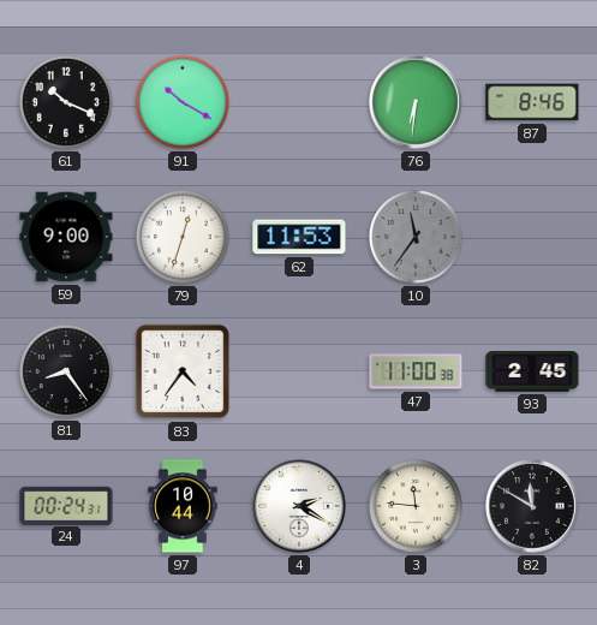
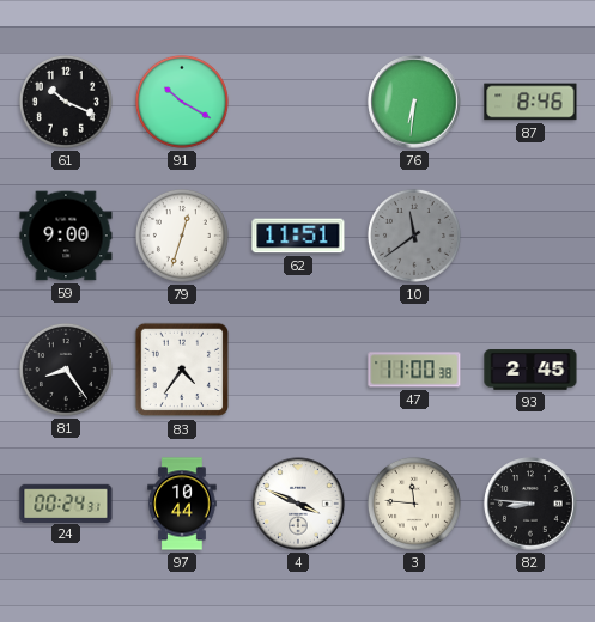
62: 11:53 -> 11:51 (298, 236)
10: 11:36 -> 11:39 (414, 236)
4: 2:20 -> 3:49 (298, 504)
82: 11:50 -> 8:46 (530, 504)
